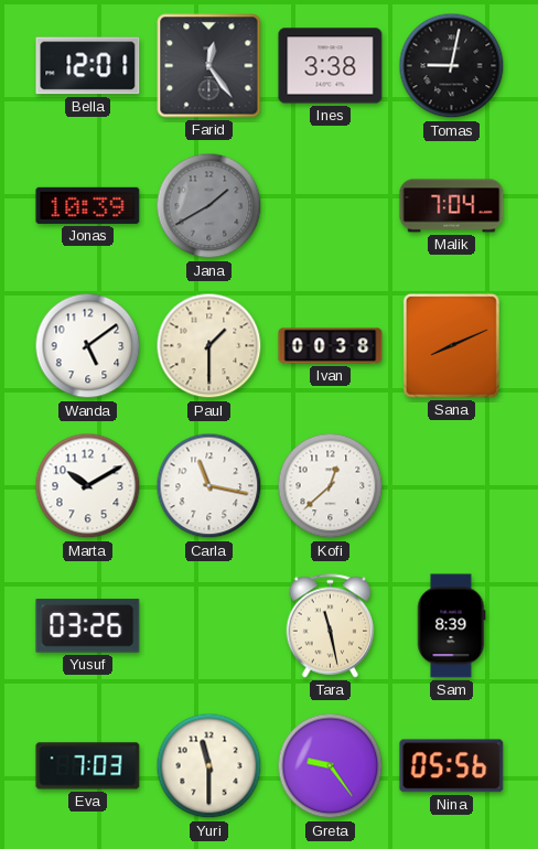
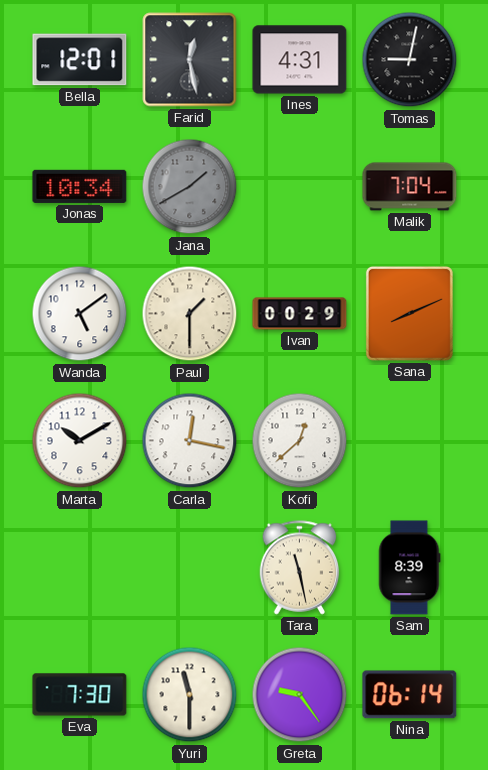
Farid: 12:24 -> 12:28 (190, 60)
Ines: 3:38 -> 4:31 (300, 60)
Jonas: 10:39 -> 10:34 (80, 186)
Ivan: 00:38 -> 00:29 (300, 314)
Carla: 11:17 -> 12:17 (190, 441)
Yusuf: 03:26 -> none (88, 626)
Eva: 7:03 -> 7:30 (80, 695)
Nina: 05:56 -> 06:14 (410, 695)
